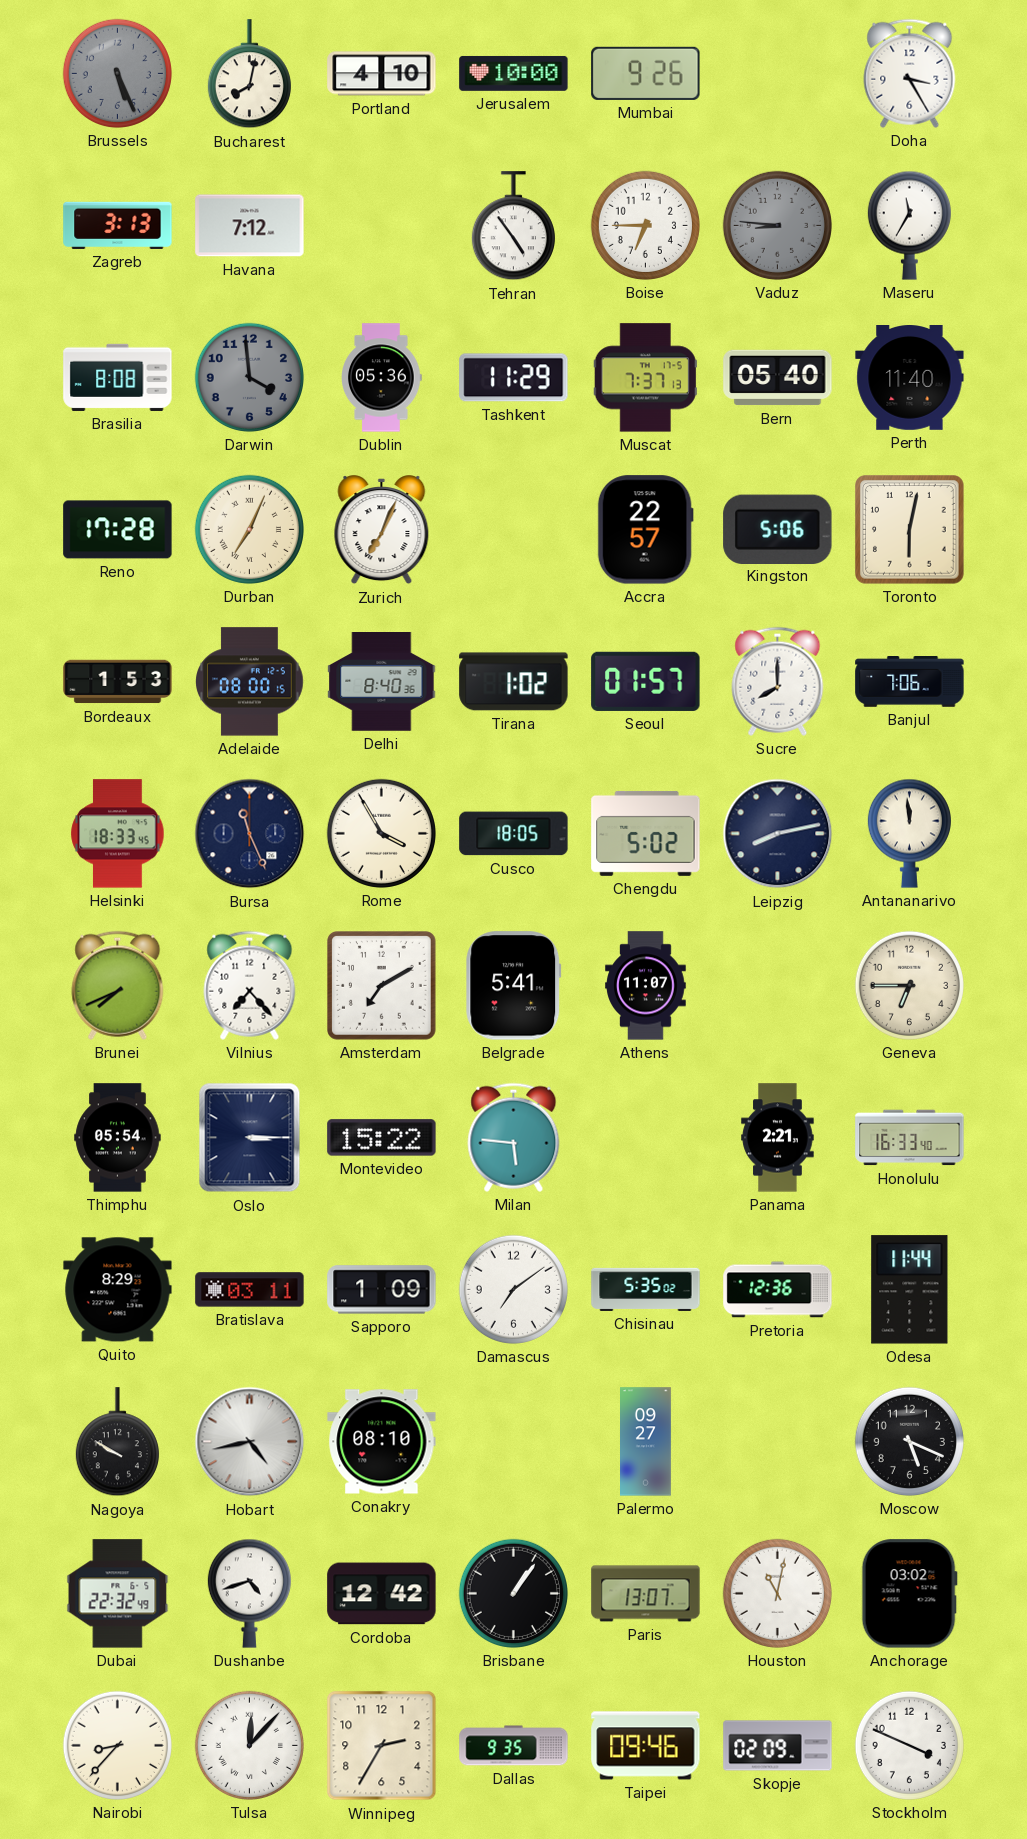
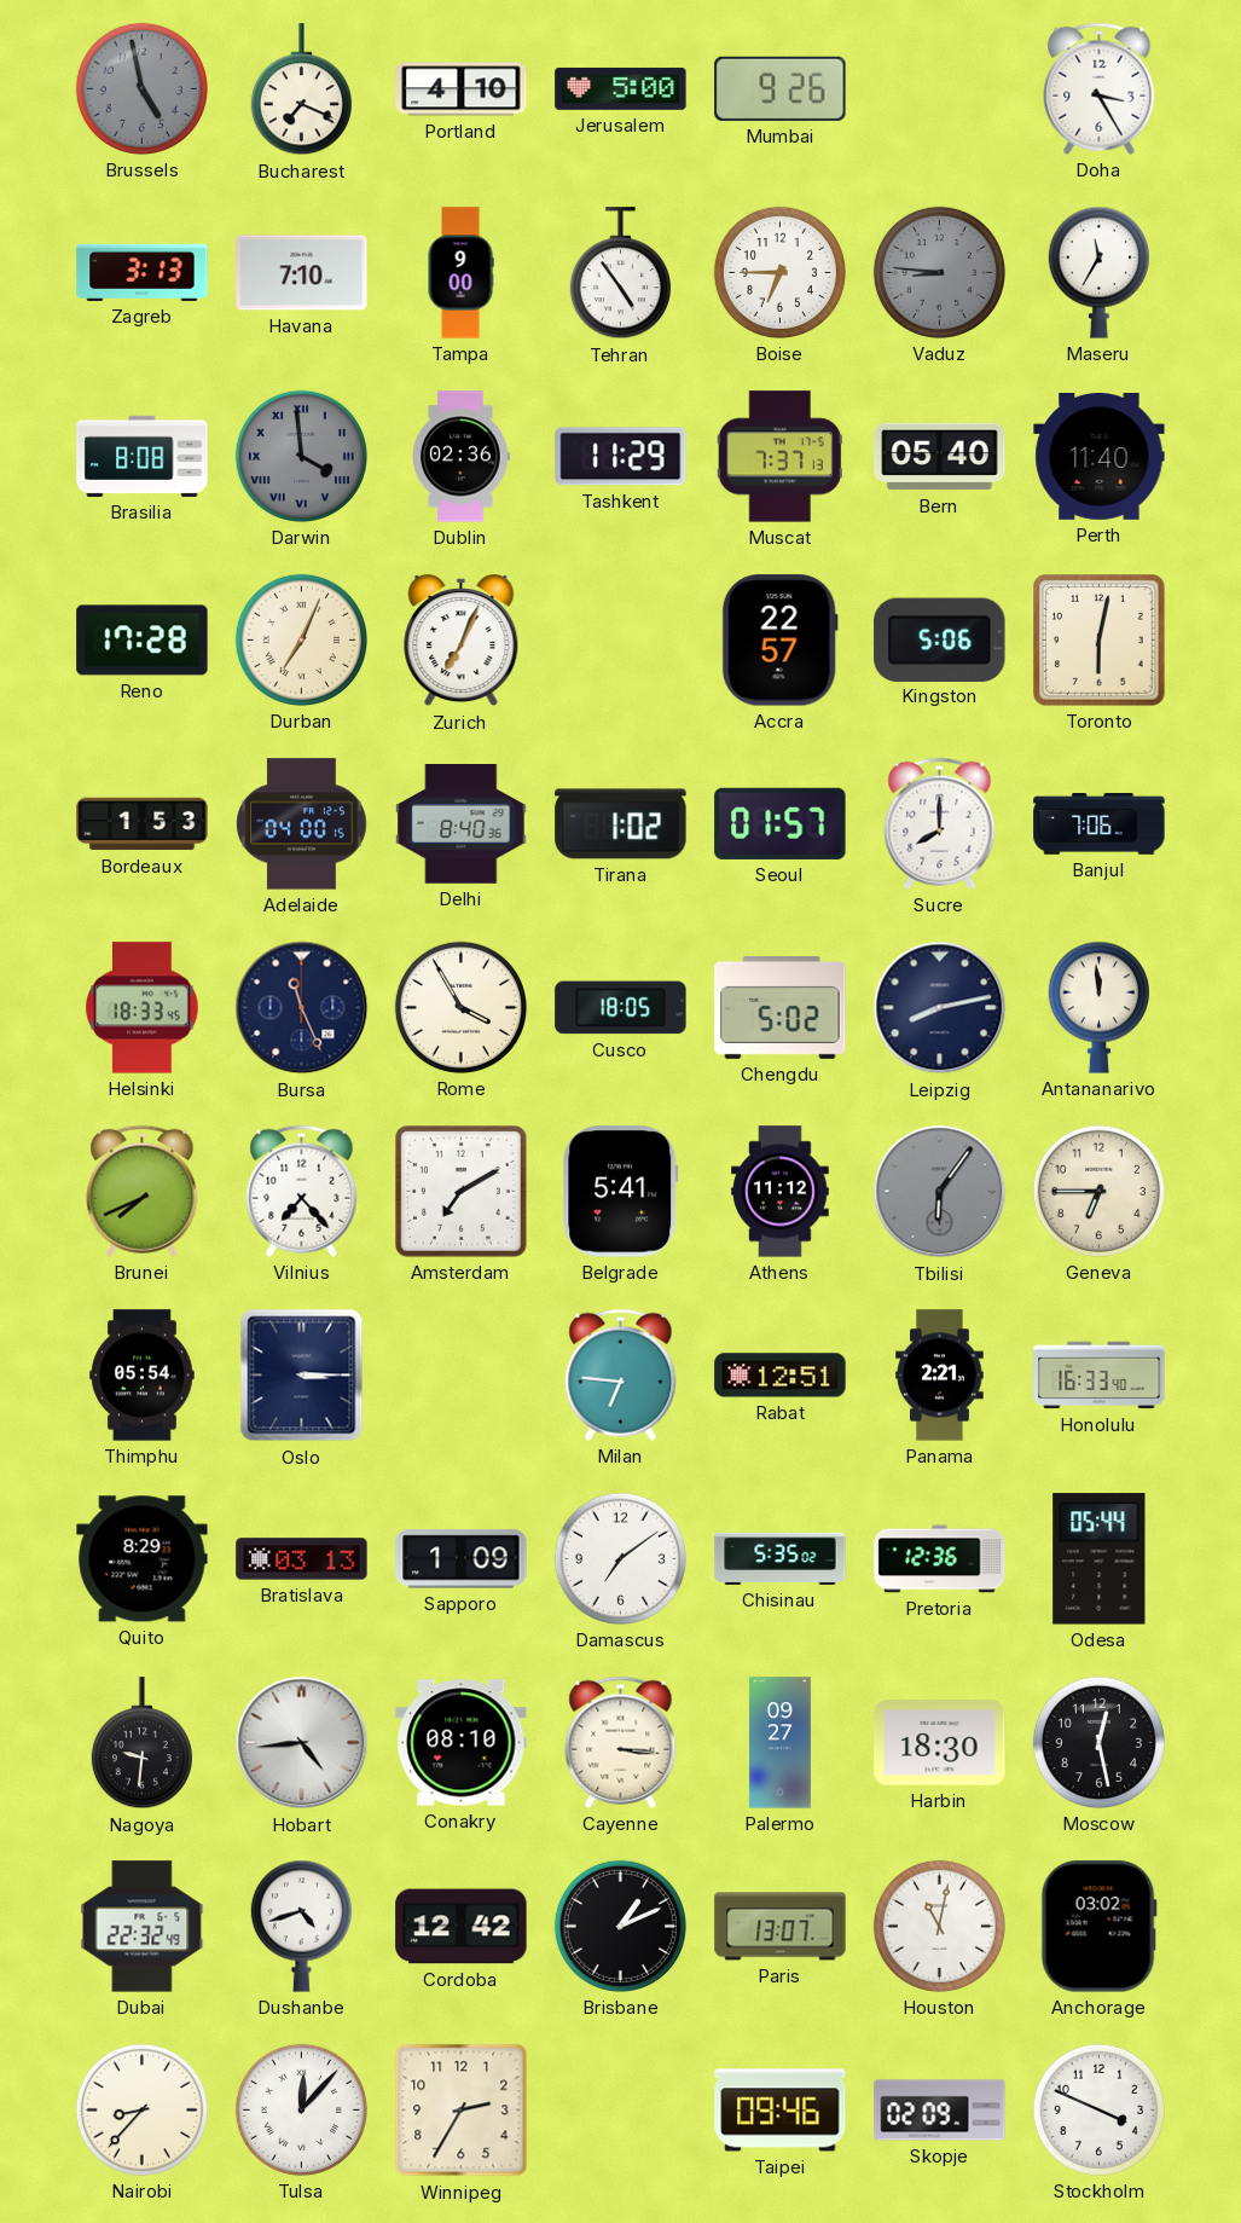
Brussels: 5:26 -> 4:58 (141, 88)
Bucharest: 8:02 -> 7:19 (301, 89)
Jerusalem: 10:00 -> 5:00 (621, 88)
Havana: 7:12 -> 7:10 (302, 273)
Tampa: none -> 9:00 (460, 273)
Darwin numerals: Arabic -> Roman (301, 456)
Dublin: 05:36 -> 02:36 (462, 457)
Adelaide: 08:00 -> 04:00 (302, 824)
Athens: 11:07 -> 11:12 (781, 1192)
Tbilisi: none -> 6:06 (940, 1192)
Montevideo: 15:22 -> none (382, 1138)
Milan: 5:46 -> 6:46 (621, 1374)
Rabat: none -> 12:51 (781, 1376)
Bratislava: 03:11 -> 03:13 (302, 1559)
Odesa: 11:44 -> 05:44 (1100, 1559)
Nagoya: 9:50 -> 9:31 (141, 1743)
Hobart: 4:43 -> 4:44 (302, 1743)
Cayenne: none -> 3:16 (621, 1742)
Harbin: none -> 18:30 (940, 1743)
Moscow: 5:19 -> 12:28 (1098, 1742)
Brisbane: 1:06 -> 1:11 (620, 1926)
Dallas: 9:35 -> none (514, 1746)
